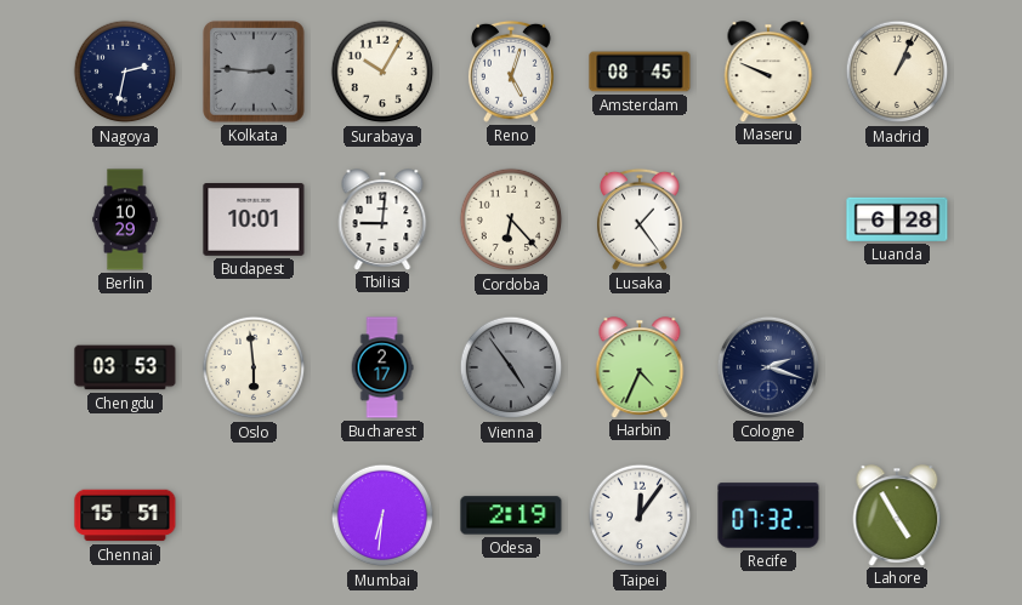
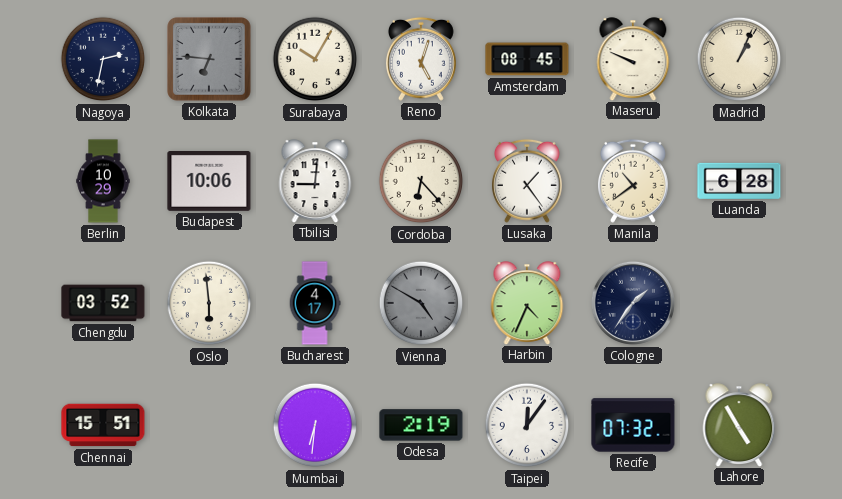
Kolkata: 2:46 -> 6:46 (209, 59)
Budapest: 10:01 -> 10:06 (209, 182)
Manila: none -> 10:39 (633, 181)
Chengdu: 03:53 -> 03:52 (103, 303)
Bucharest: 2:17 -> 4:17 (315, 303)
Vienna: 4:54 -> 4:50 (421, 303)
Cologne: 2:18 -> 1:36 (633, 303)
